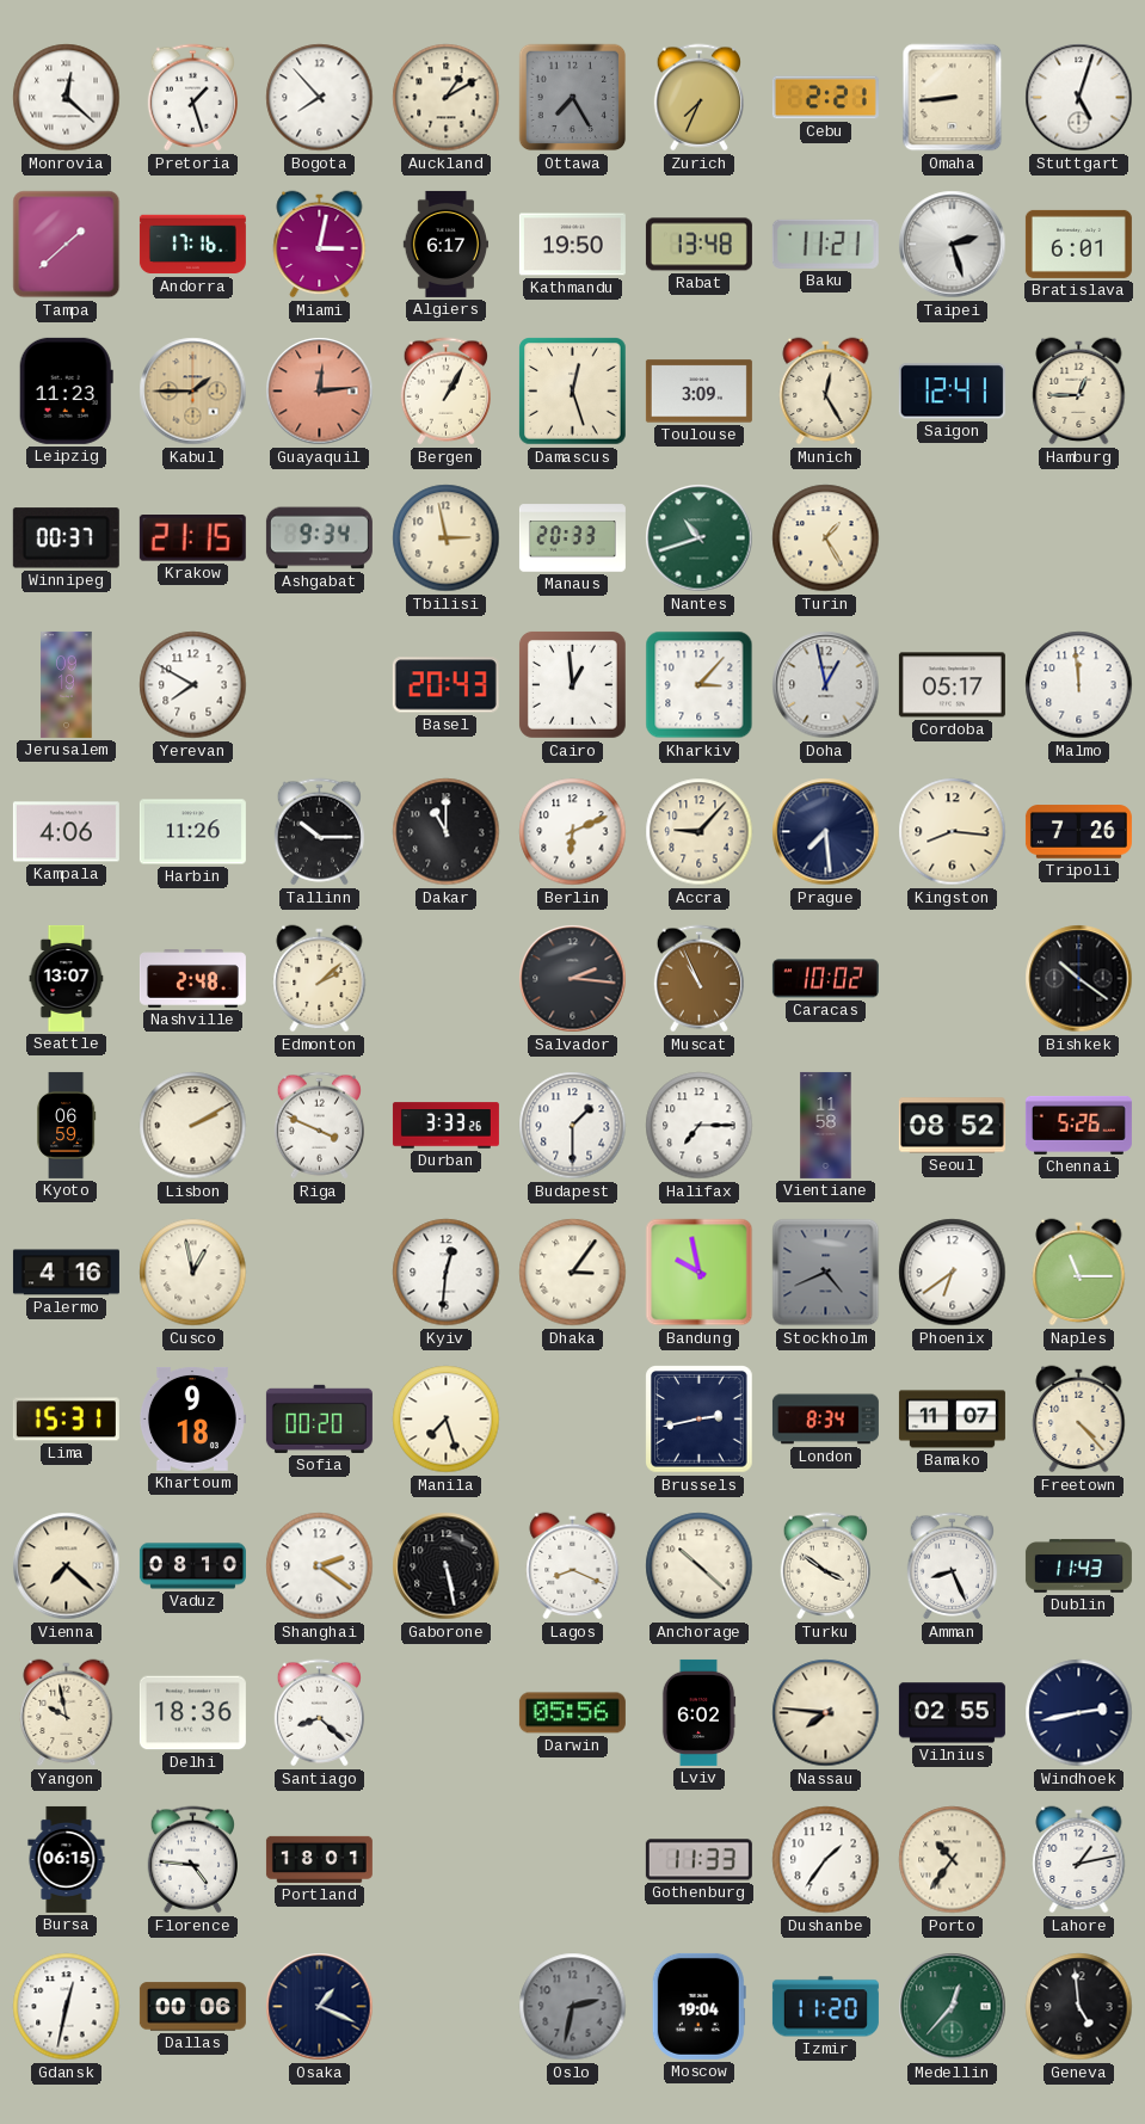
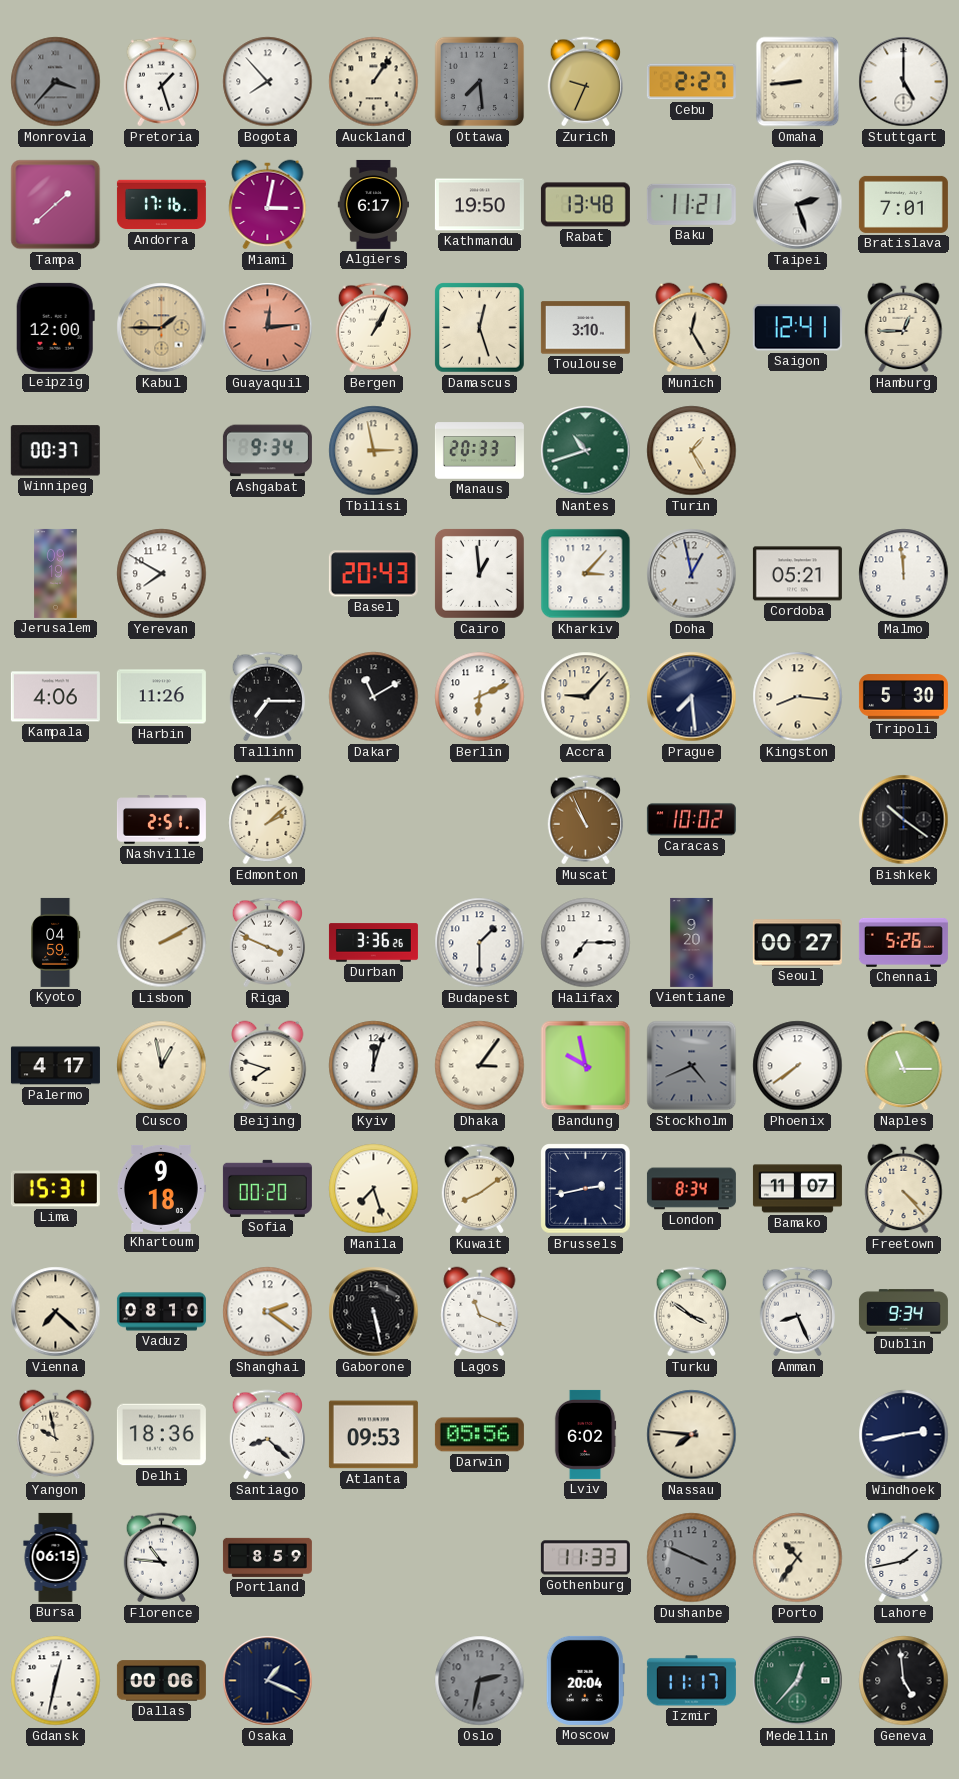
Monrovia: 12:22 -> 3:37 (56, 82)
Monrovia dial: white -> grey (56, 82)
Auckland: 1:10 -> 1:06 (374, 82)
Ottawa: 7:25 -> 7:29 (480, 82)
Zurich: 7:34 -> 9:34 (585, 82)
Cebu: 2:21 -> 2:27 (691, 82)
Stuttgart: 5:03 -> 5:00 (904, 82)
Bratislava: 6:01 -> 7:01 (903, 204)
Leipzig: 11:23 -> 12:00 (55, 327)
Toulouse: 3:09 -> 3:10 (585, 328)
Krakow: 21:15 -> none (192, 538)
Cordoba: 05:17 -> 05:21 (797, 574)
Tallinn: 10:15 -> 7:15 (267, 697)
Dakar: 11:00 -> 11:10 (374, 697)
Tripoli: 7:26 -> 5:30 (903, 697)
Seattle: 13:07 -> none (67, 978)
Nashville: 2:48 -> 2:51 (161, 820)
Salvador: 2:16 -> none (573, 979)
Kyoto: 06:59 -> 04:59 (56, 942)
Durban: 3:33 -> 3:36 (373, 943)
Vientiane: 11:58 -> 9:20 (692, 942)
Seoul: 08:52 -> 00:27 (797, 943)
Palermo: 4:16 -> 4:17 (55, 1066)
Beijing: none -> 7:48 (268, 1066)
Kyiv: 12:31 -> 12:03 (374, 1066)
Phoenix: 6:39 -> 7:39 (798, 1066)
Kuwait: none -> 8:09 (479, 1189)
Lagos: 8:19 -> 11:19 (480, 1312)
Anchorage: 10:22 -> none (700, 1566)
Dublin: 11:43 -> 9:34 (903, 1312)
Atlanta: none -> 09:53 (373, 1435)
Vilnius: 02:55 -> none (952, 1713)
Florence: 4:46 -> 10:46 (161, 1558)
Portland: 18:01 -> 8:59 (267, 1557)
Dushanbe: 1:36 -> 3:49 (692, 1558)
Dushanbe dial: white -> grey (692, 1558)
Lahore: 1:13 -> 1:43 (904, 1558)
Moscow: 19:04 -> 20:04 (585, 1680)
Izmir: 11:20 -> 11:17 (691, 1681)
